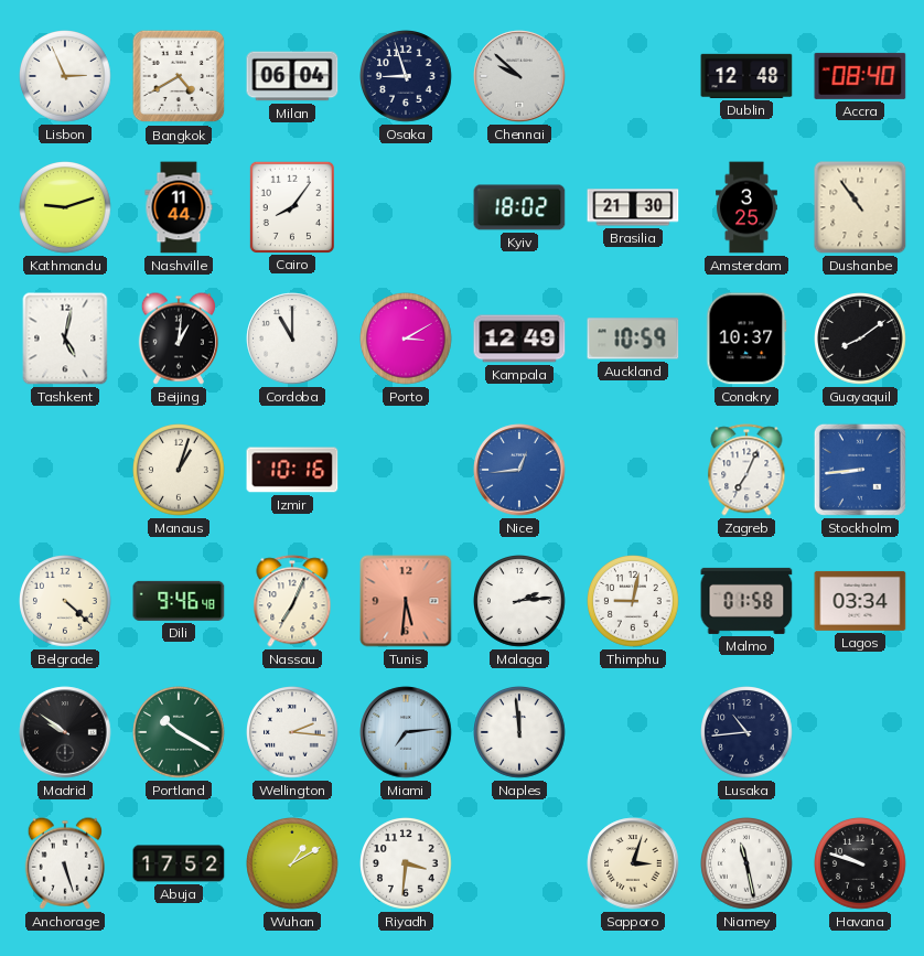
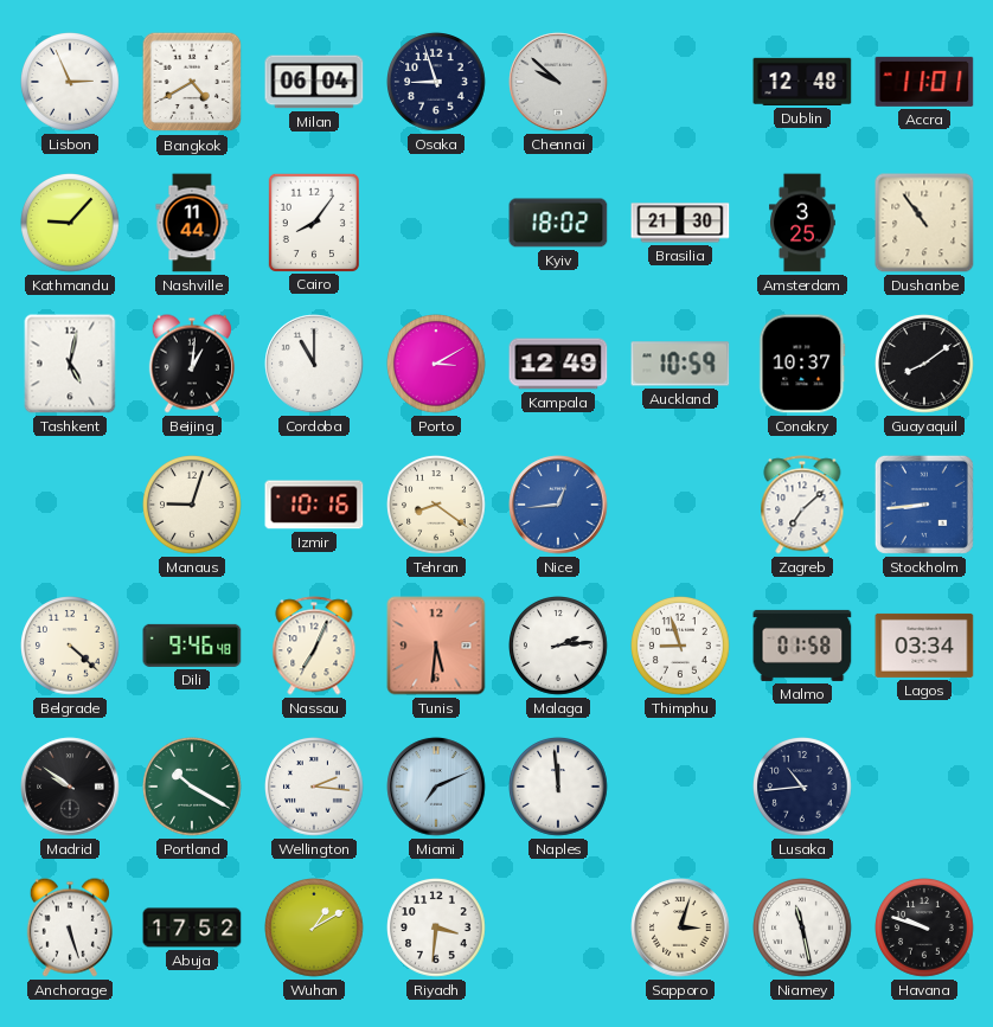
Accra: 08:40 -> 11:01 (924, 82)
Kathmandu: 9:12 -> 9:07 (70, 223)
Manaus: 1:03 -> 9:03 (192, 505)
Tehran: none -> 8:21 (436, 505)
Zagreb: 7:04 -> 7:08 (802, 505)
Thimphu: 9:02 -> 8:57 (680, 646)
Miami: 7:14 -> 7:11 (436, 787)
